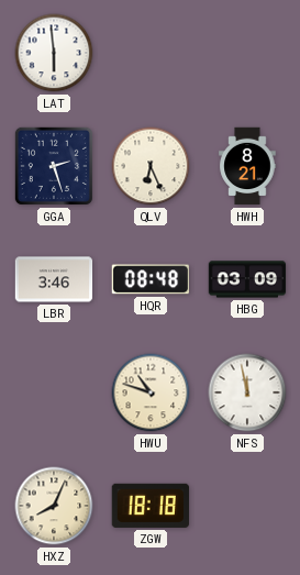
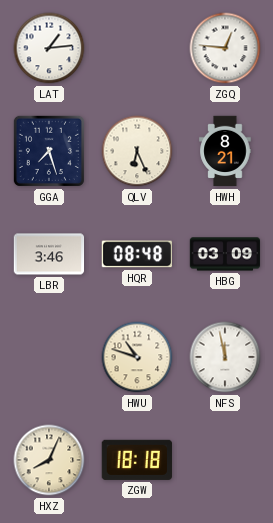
LAT: 5:59 -> 1:14 (49, 48)
ZGQ: none -> 12:46 (225, 48)
GGA: 2:27 -> 7:27 (49, 151)
